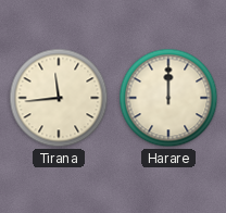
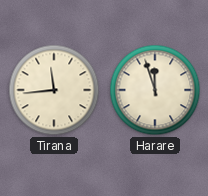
Harare: 12:00 -> 11:57 (155, 90)
